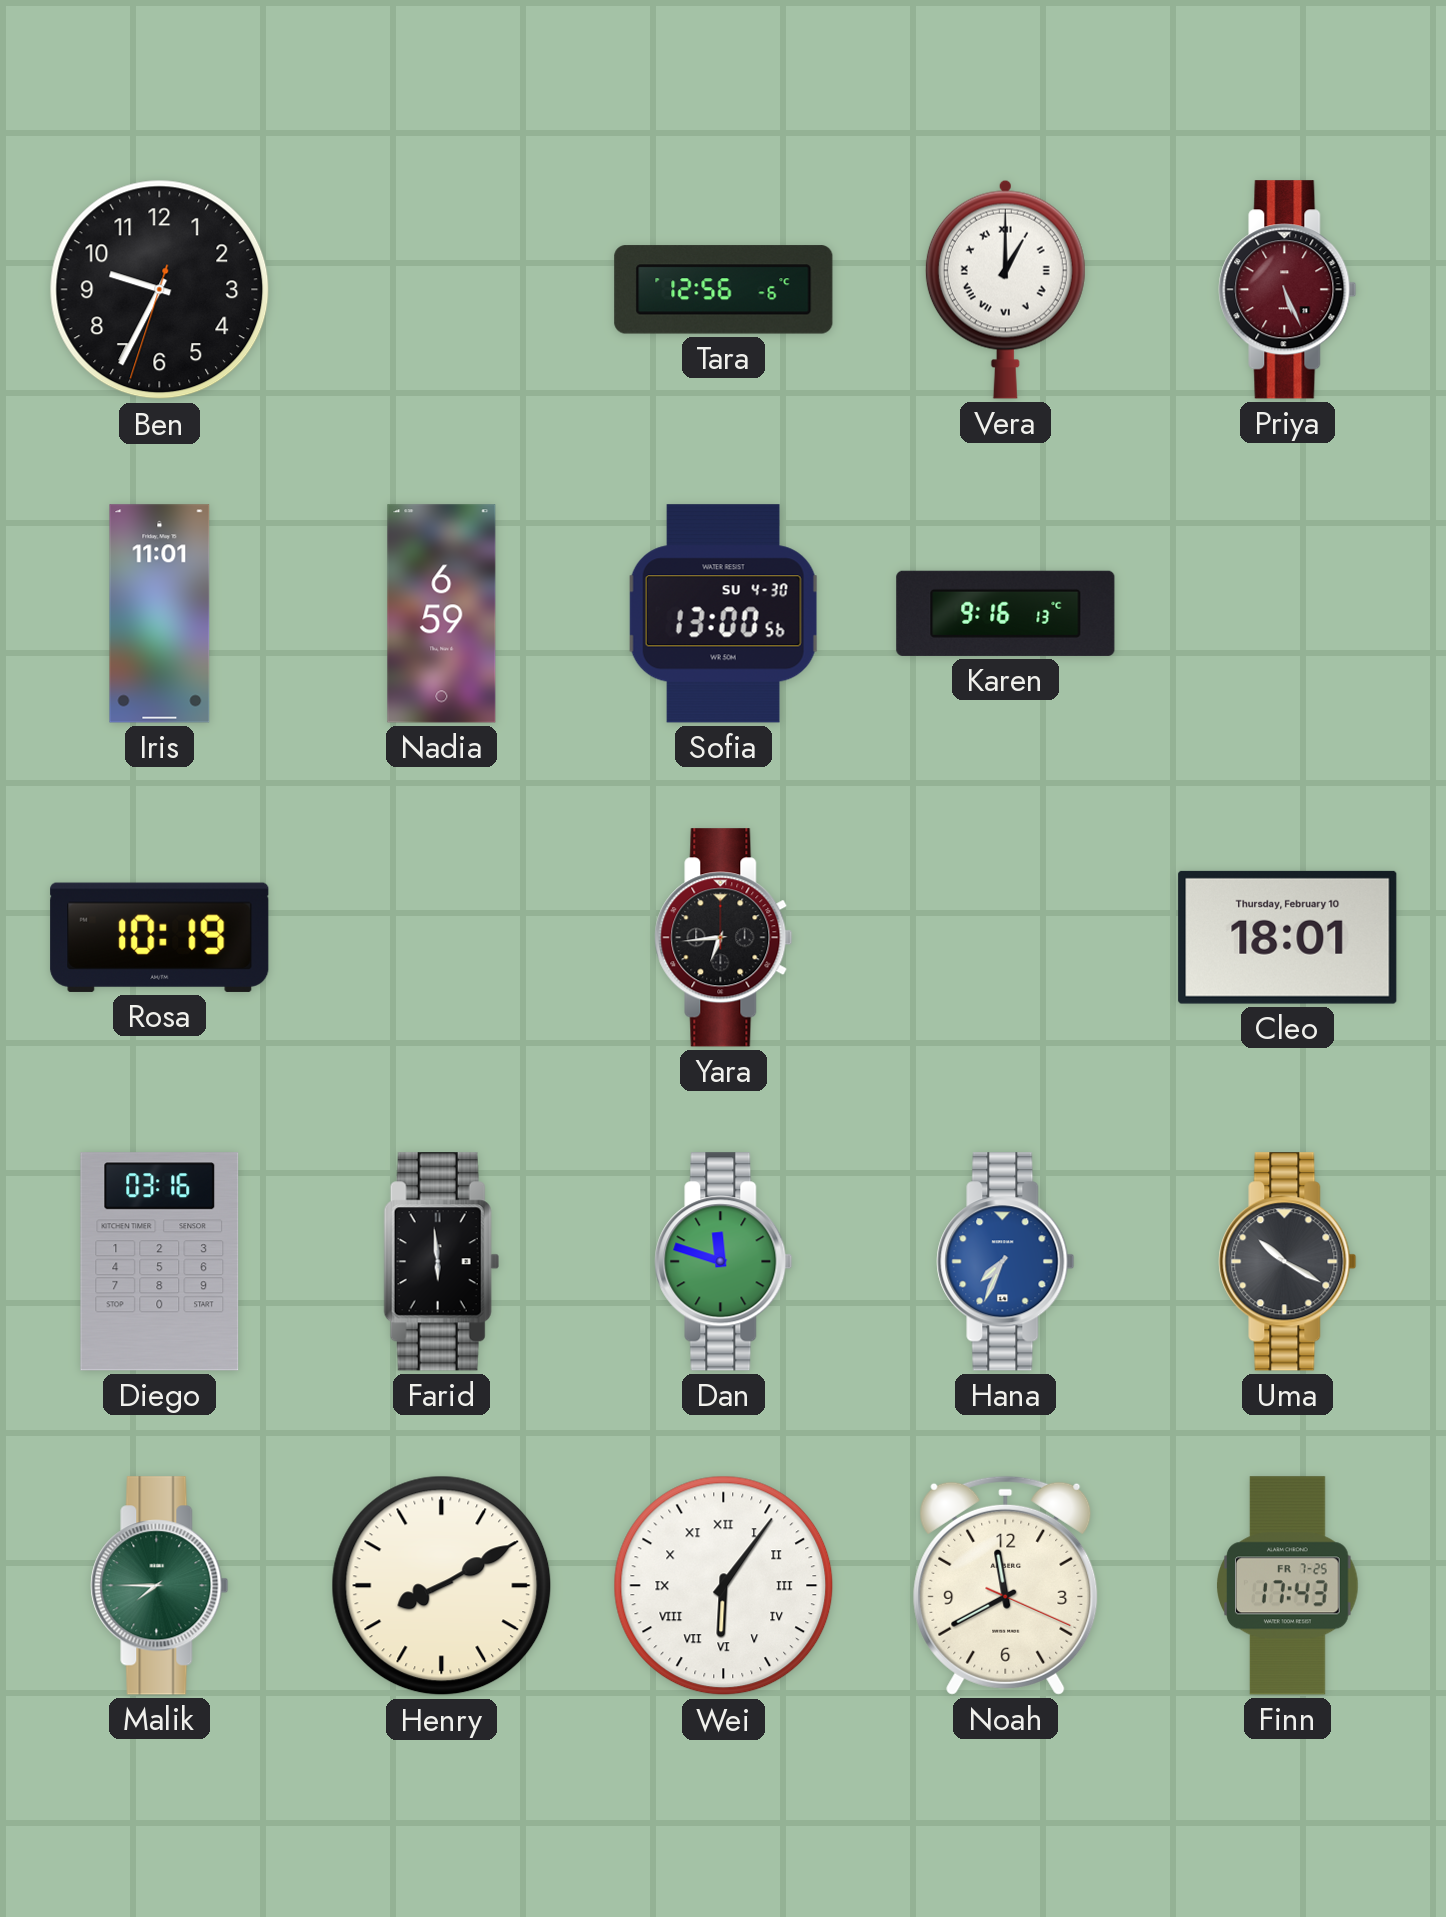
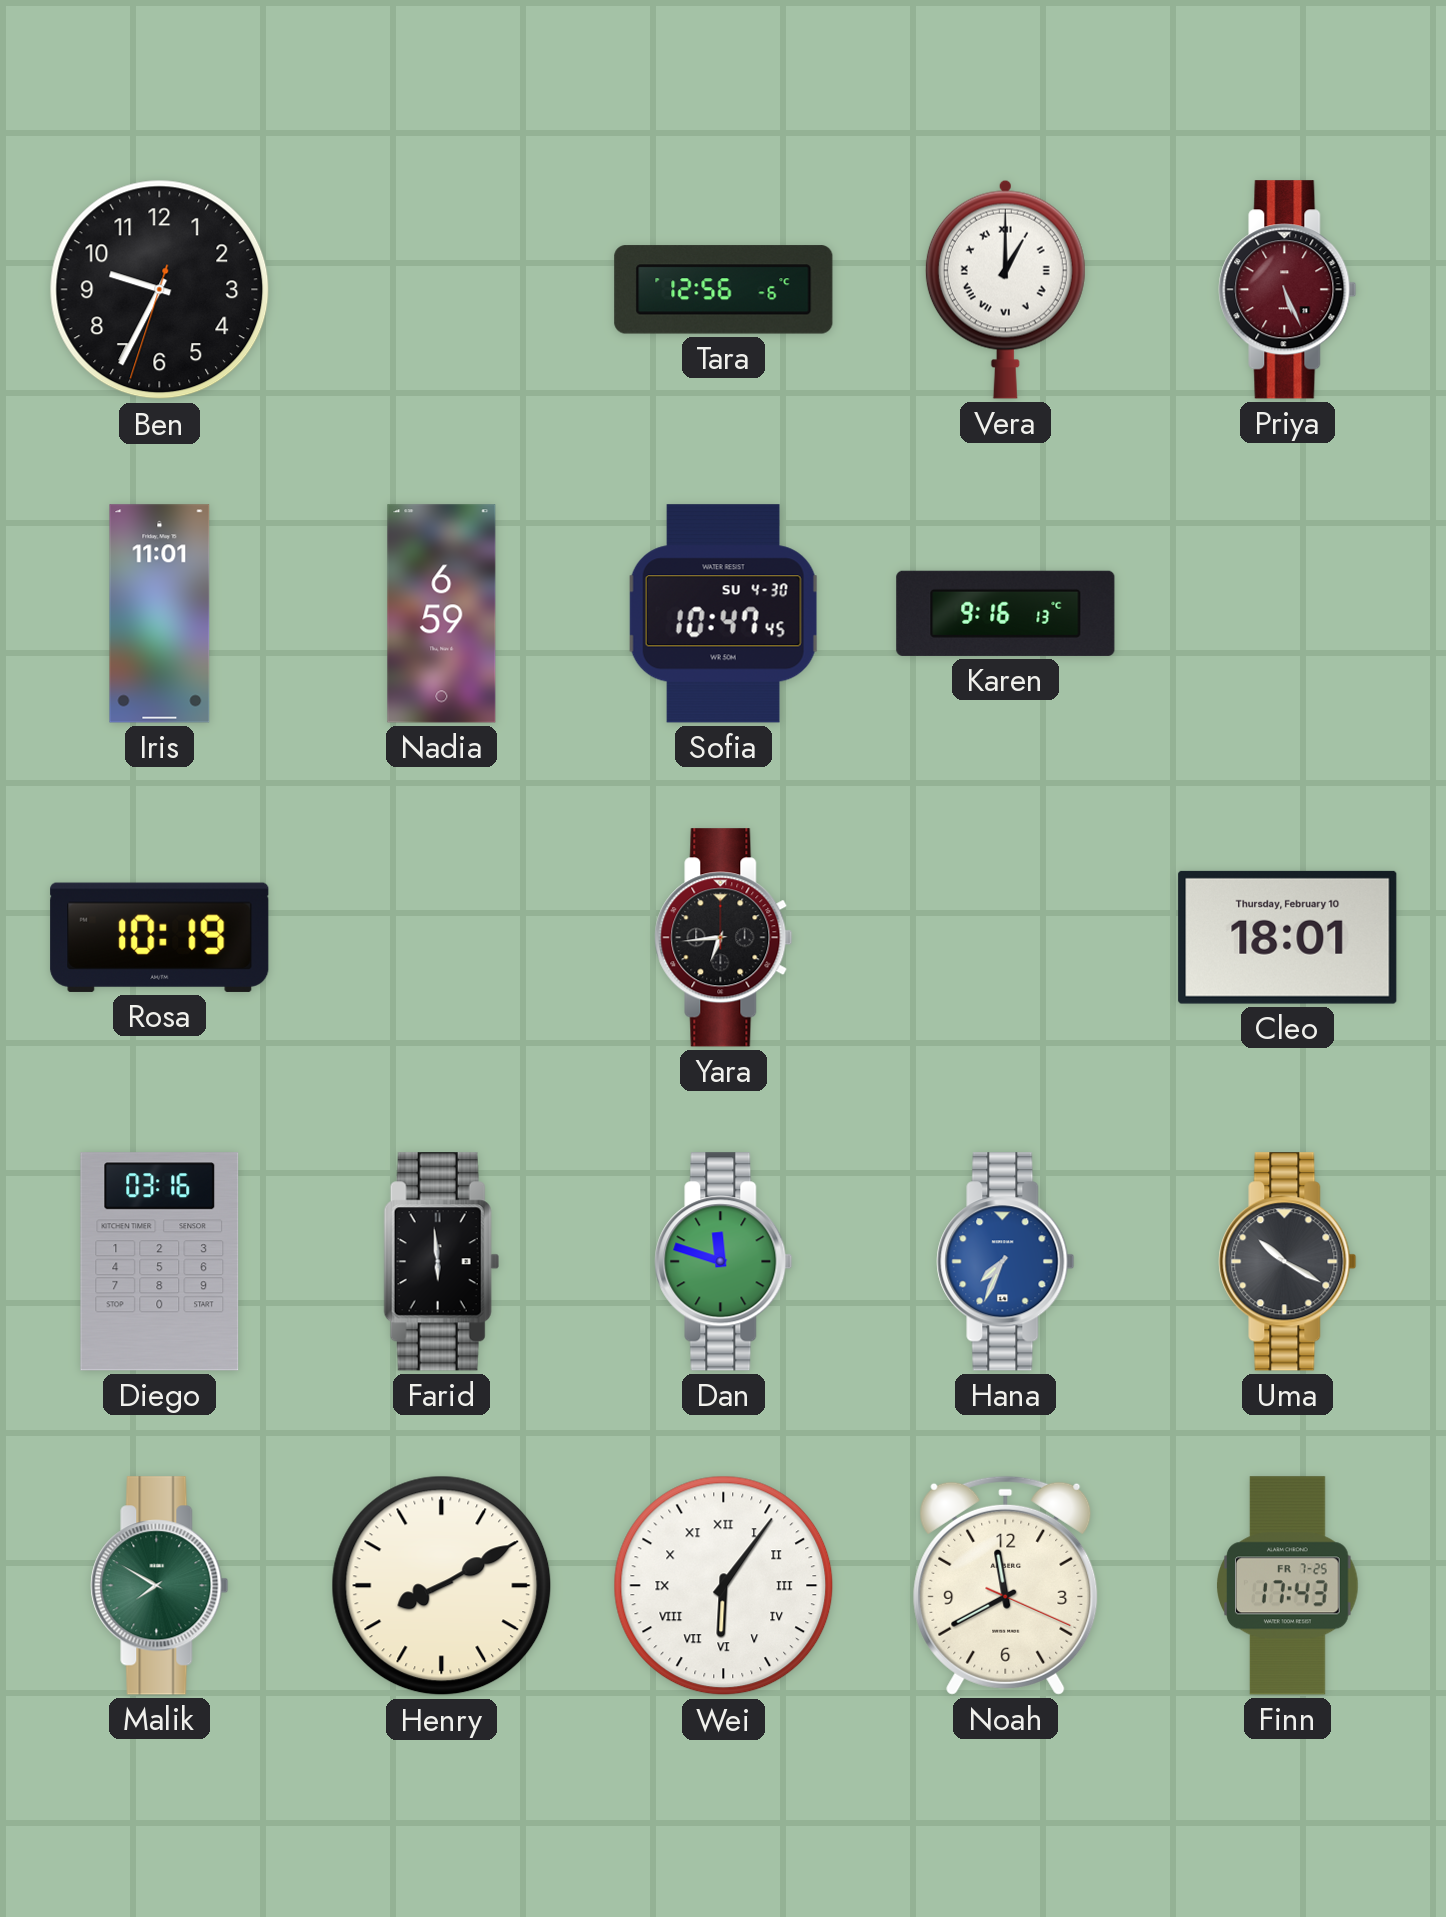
Sofia: 13:00 -> 10:47 (724, 614)
Malik: 7:45 -> 7:50 (160, 1586)
